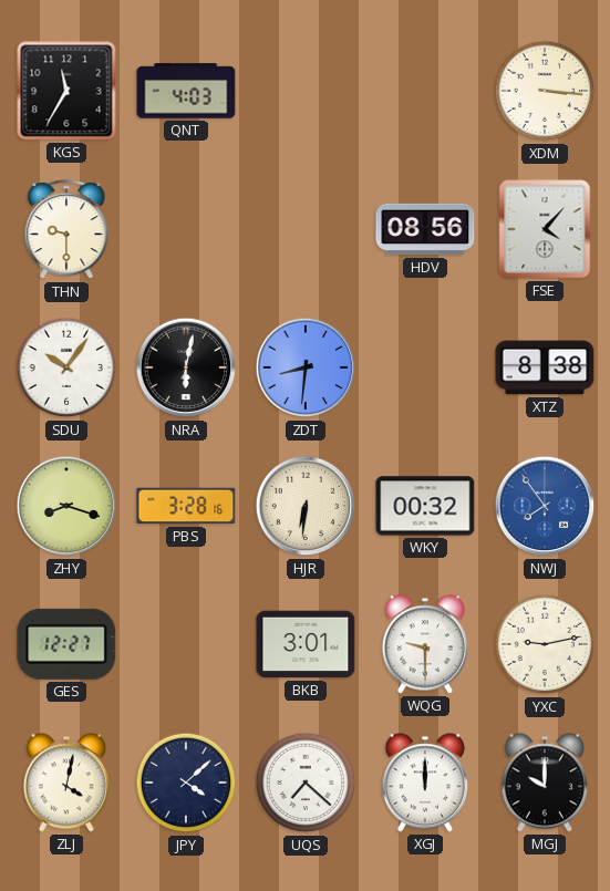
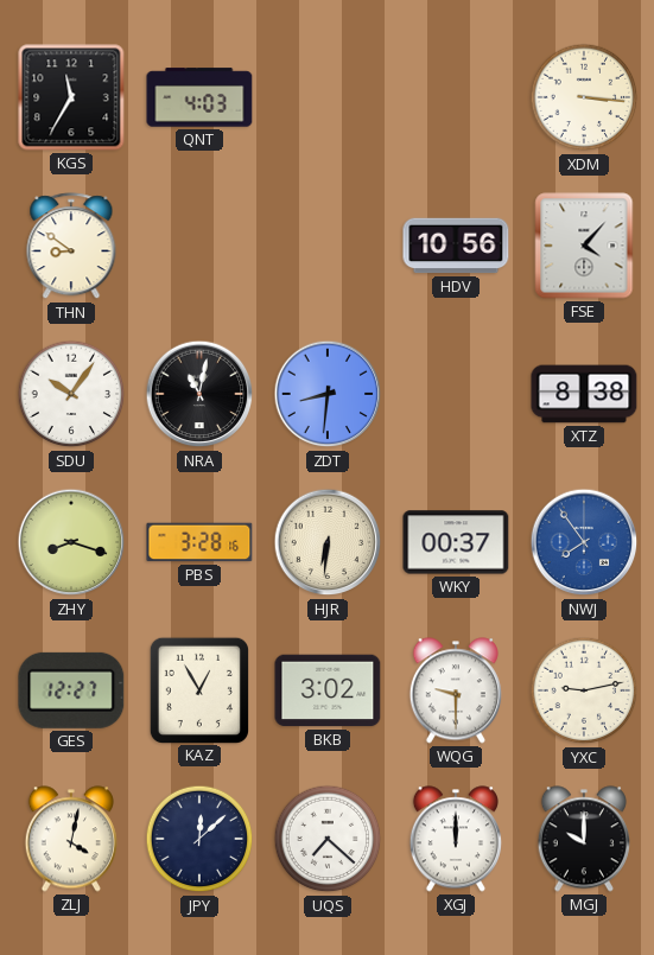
THN: 9:30 -> 8:51 (71, 247)
HDV: 08:56 -> 10:56 (456, 246)
NRA: 6:02 -> 11:02 (199, 394)
WKY: 00:32 -> 00:37 (456, 542)
KAZ: none -> 12:55 (198, 689)
BKB: 3:01 -> 3:02 (328, 690)
JPY: 4:08 -> 12:08 (199, 839)
